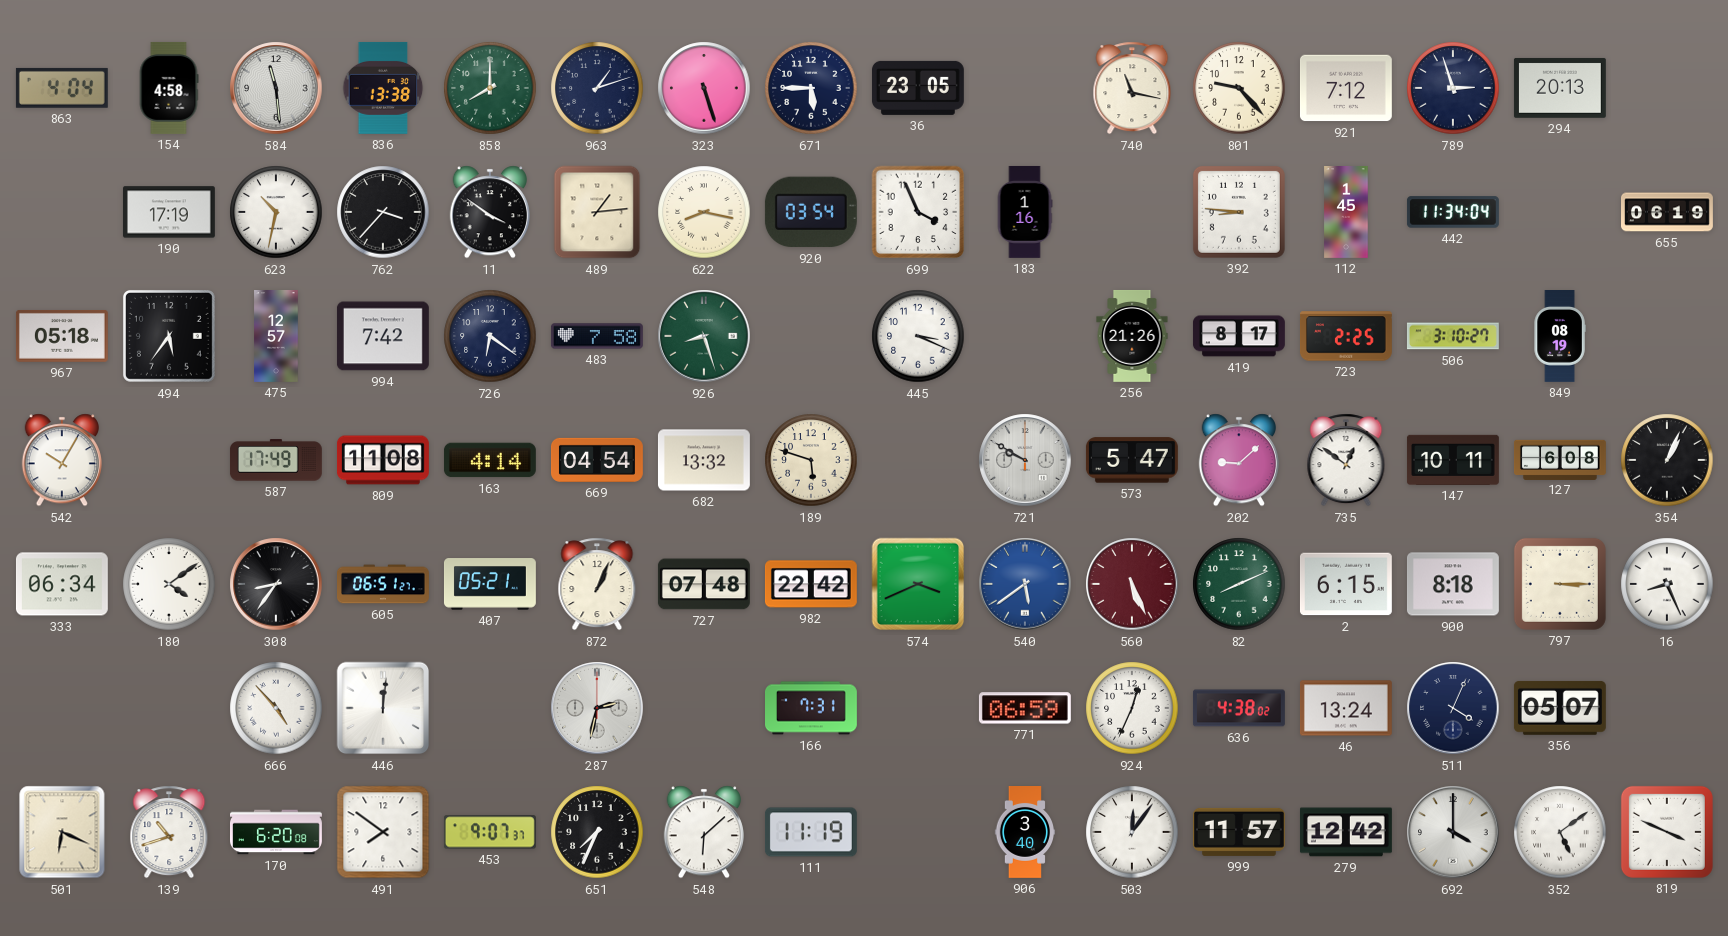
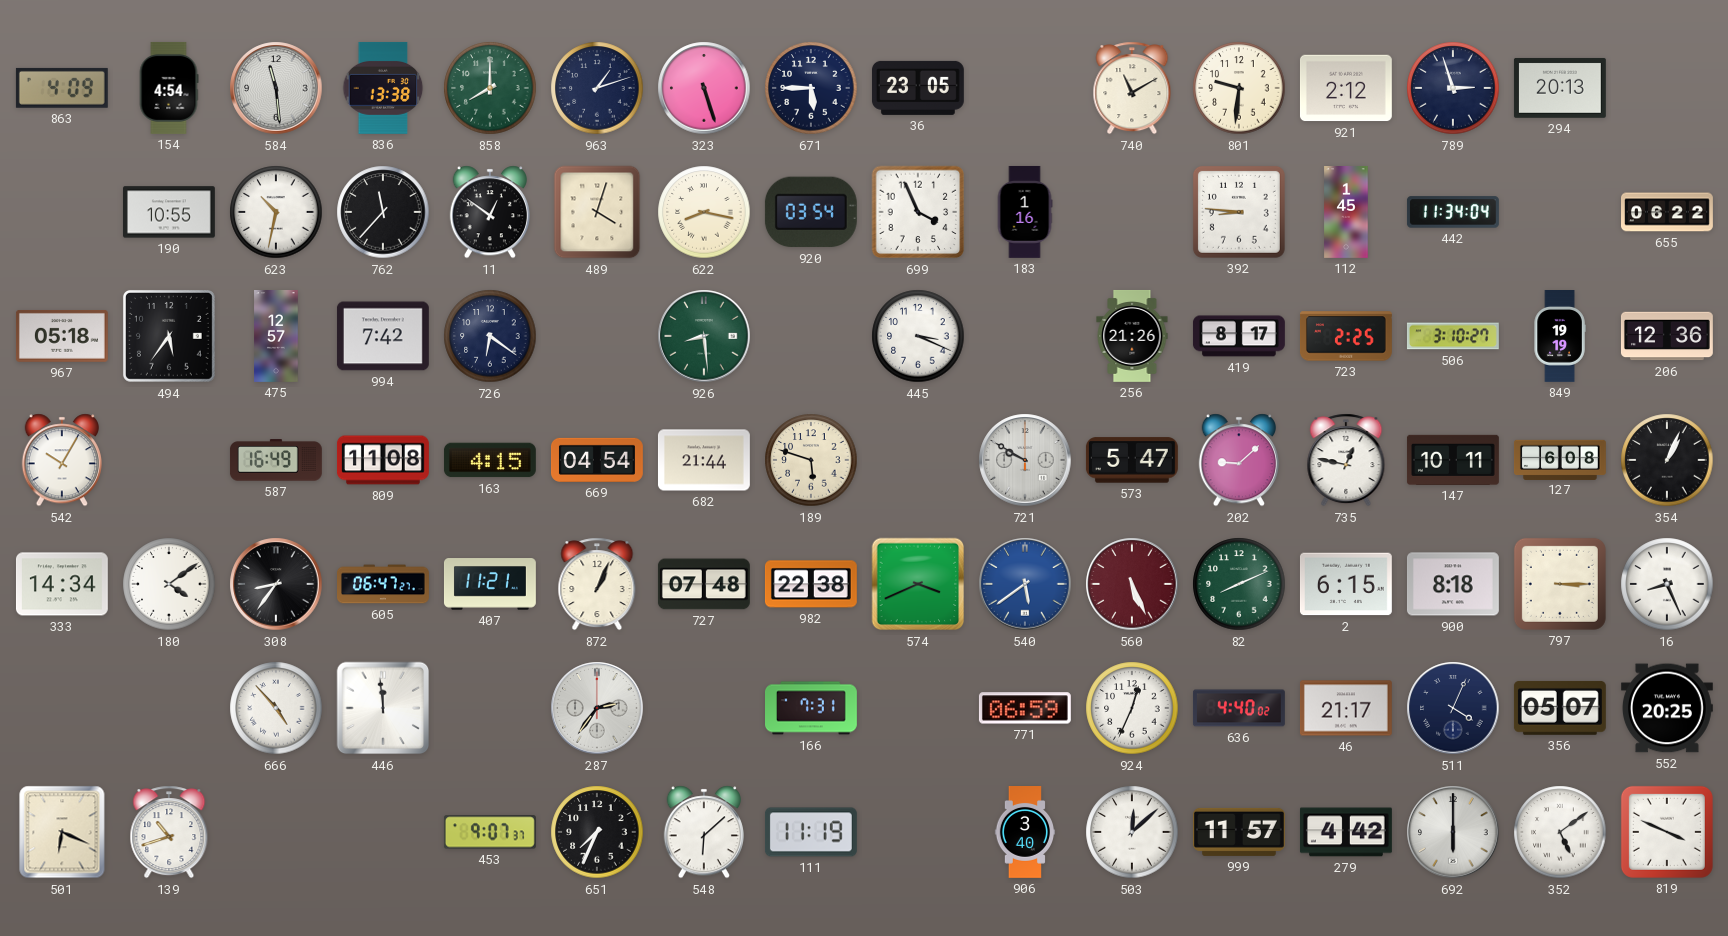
863: 4:04 -> 4:09 (62, 88)
154: 4:58 -> 4:54 (169, 88)
740: 11:17 -> 11:10 (1132, 88)
801: 9:23 -> 9:31 (1239, 88)
921: 7:12 -> 2:12 (1346, 88)
190: 17:19 -> 10:55 (169, 212)
762: 3:37 -> 11:37 (383, 212)
11: 3:51 -> 12:51 (490, 212)
489: 1:14 -> 4:03 (597, 212)
655: 06:19 -> 06:22 (1668, 212)
483: 7:58 -> none (597, 336)
926: 8:27 -> 8:29 (704, 336)
849: 08:19 -> 19:19 (1560, 337)
206: none -> 12:36 (1667, 336)
587: 17:49 -> 16:49 (276, 460)
163: 4:14 -> 4:15 (490, 460)
682: 13:32 -> 21:44 (704, 460)
735: 12:51 -> 12:47 (1346, 460)
333: 06:34 -> 14:34 (62, 584)
605: 06:51 -> 06:47 (384, 584)
407: 05:21 -> 11:21 (490, 584)
982: 22:42 -> 22:38 (811, 584)
446: 12:01 -> 11:59 (383, 708)
287: 2:32 -> 2:36 (597, 708)
636: 4:38 -> 4:40 (1239, 708)
46: 13:24 -> 21:17 (1346, 708)
552: none -> 20:25 (1667, 708)
170: 6:20 -> none (277, 832)
491: 7:51 -> none (383, 832)
503: 12:06 -> 12:08 (1132, 832)
279: 12:42 -> 4:42 (1346, 832)
692: 4:00 -> 6:00 (1453, 832)
